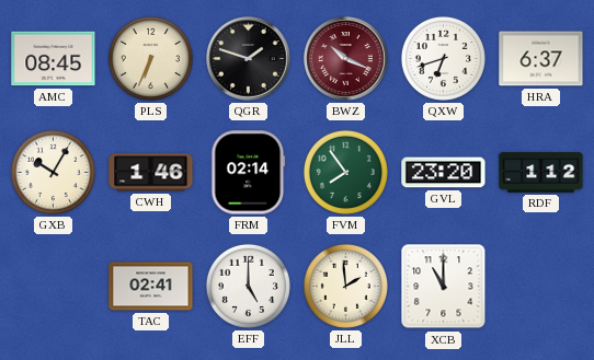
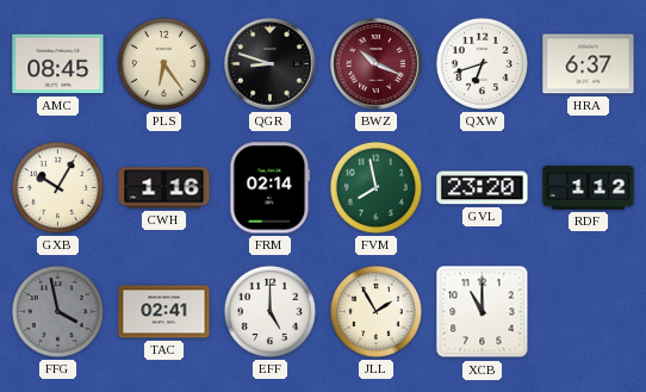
PLS: 6:34 -> 6:24 (163, 63)
QGR: 1:48 -> 8:48 (271, 64)
CWH: 1:46 -> 1:16 (164, 188)
FVM: 7:54 -> 7:58 (375, 187)
FFG: none -> 3:58 (57, 311)
JLL: 1:59 -> 1:55 (375, 311)
